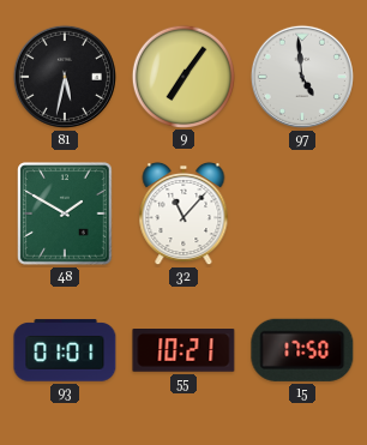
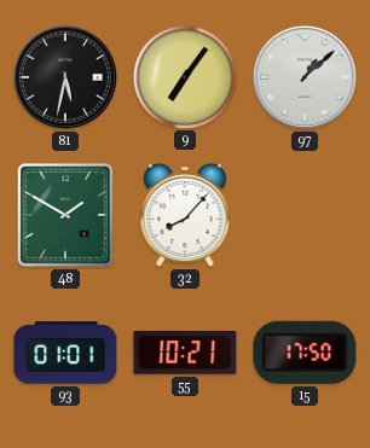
97: 4:59 -> 1:08 (305, 77)
32: 11:07 -> 8:07 (185, 215)
